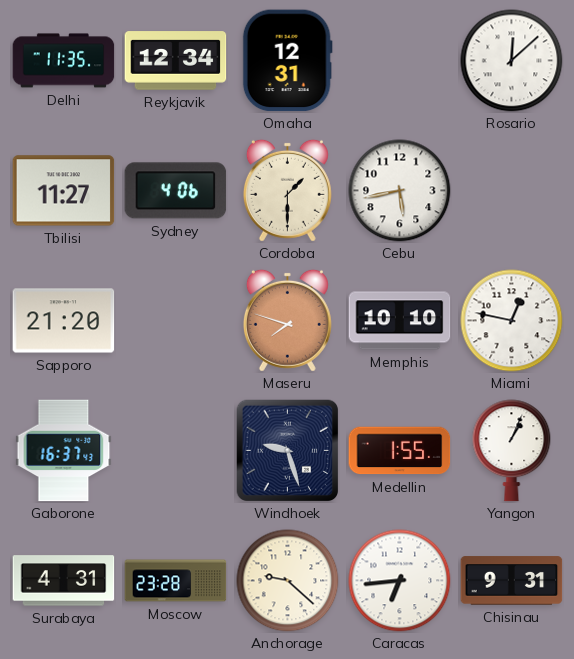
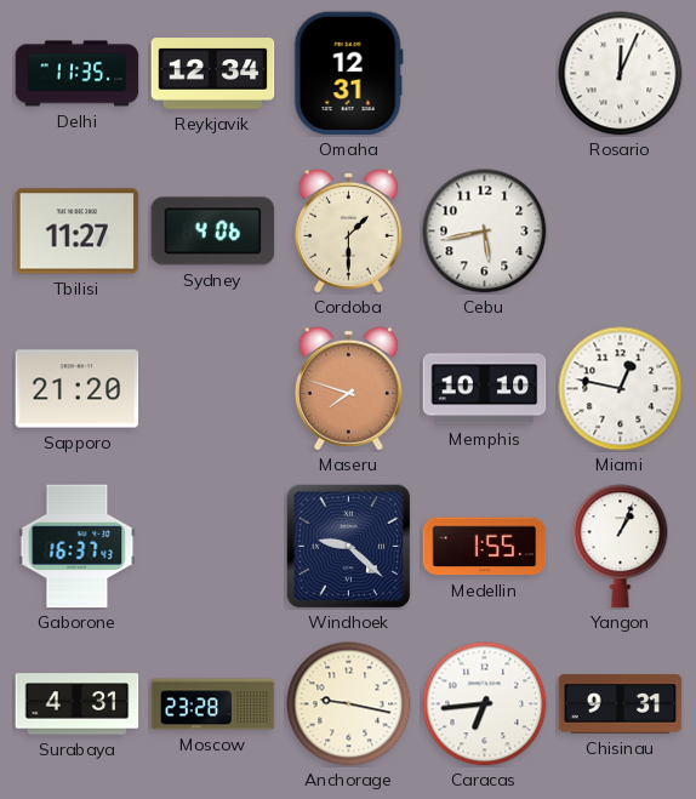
Rosario: 12:08 -> 12:04 (621, 74)
Windhoek: 9:27 -> 9:22 (348, 546)
Anchorage: 9:22 -> 9:17 (349, 704)
